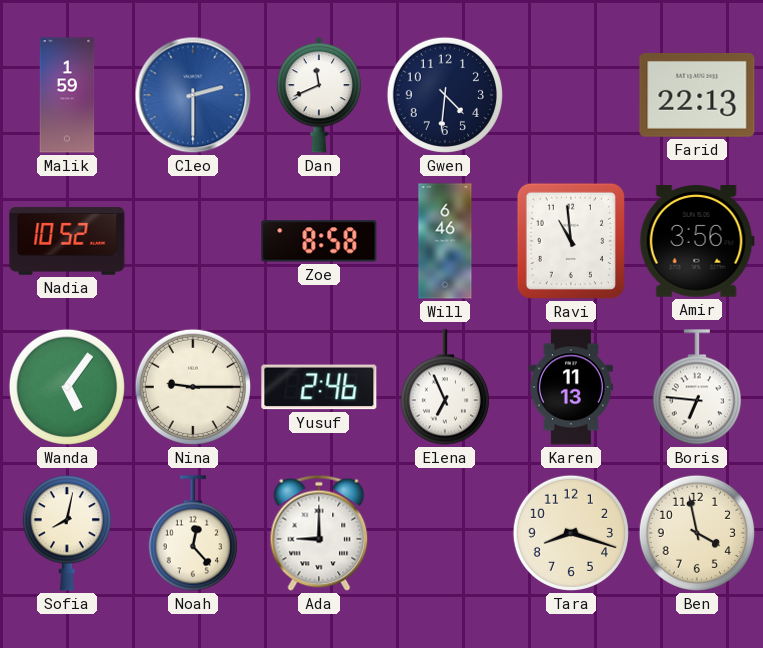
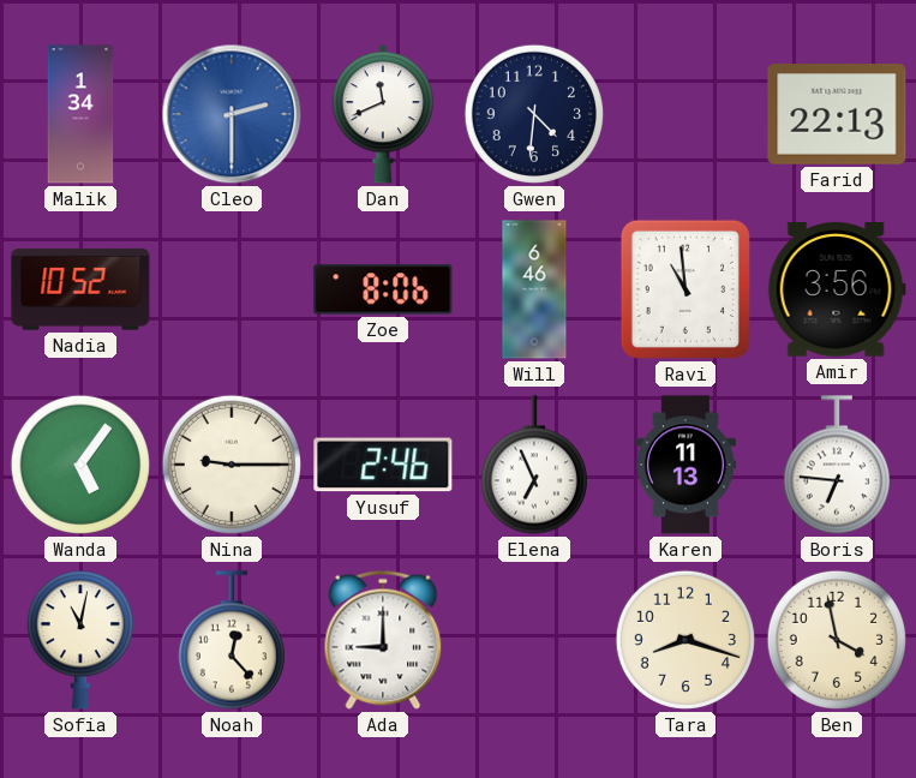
Malik: 1:59 -> 1:34 (80, 114)
Zoe: 8:58 -> 8:06 (383, 289)
Sofia: 8:02 -> 11:02 (80, 640)
